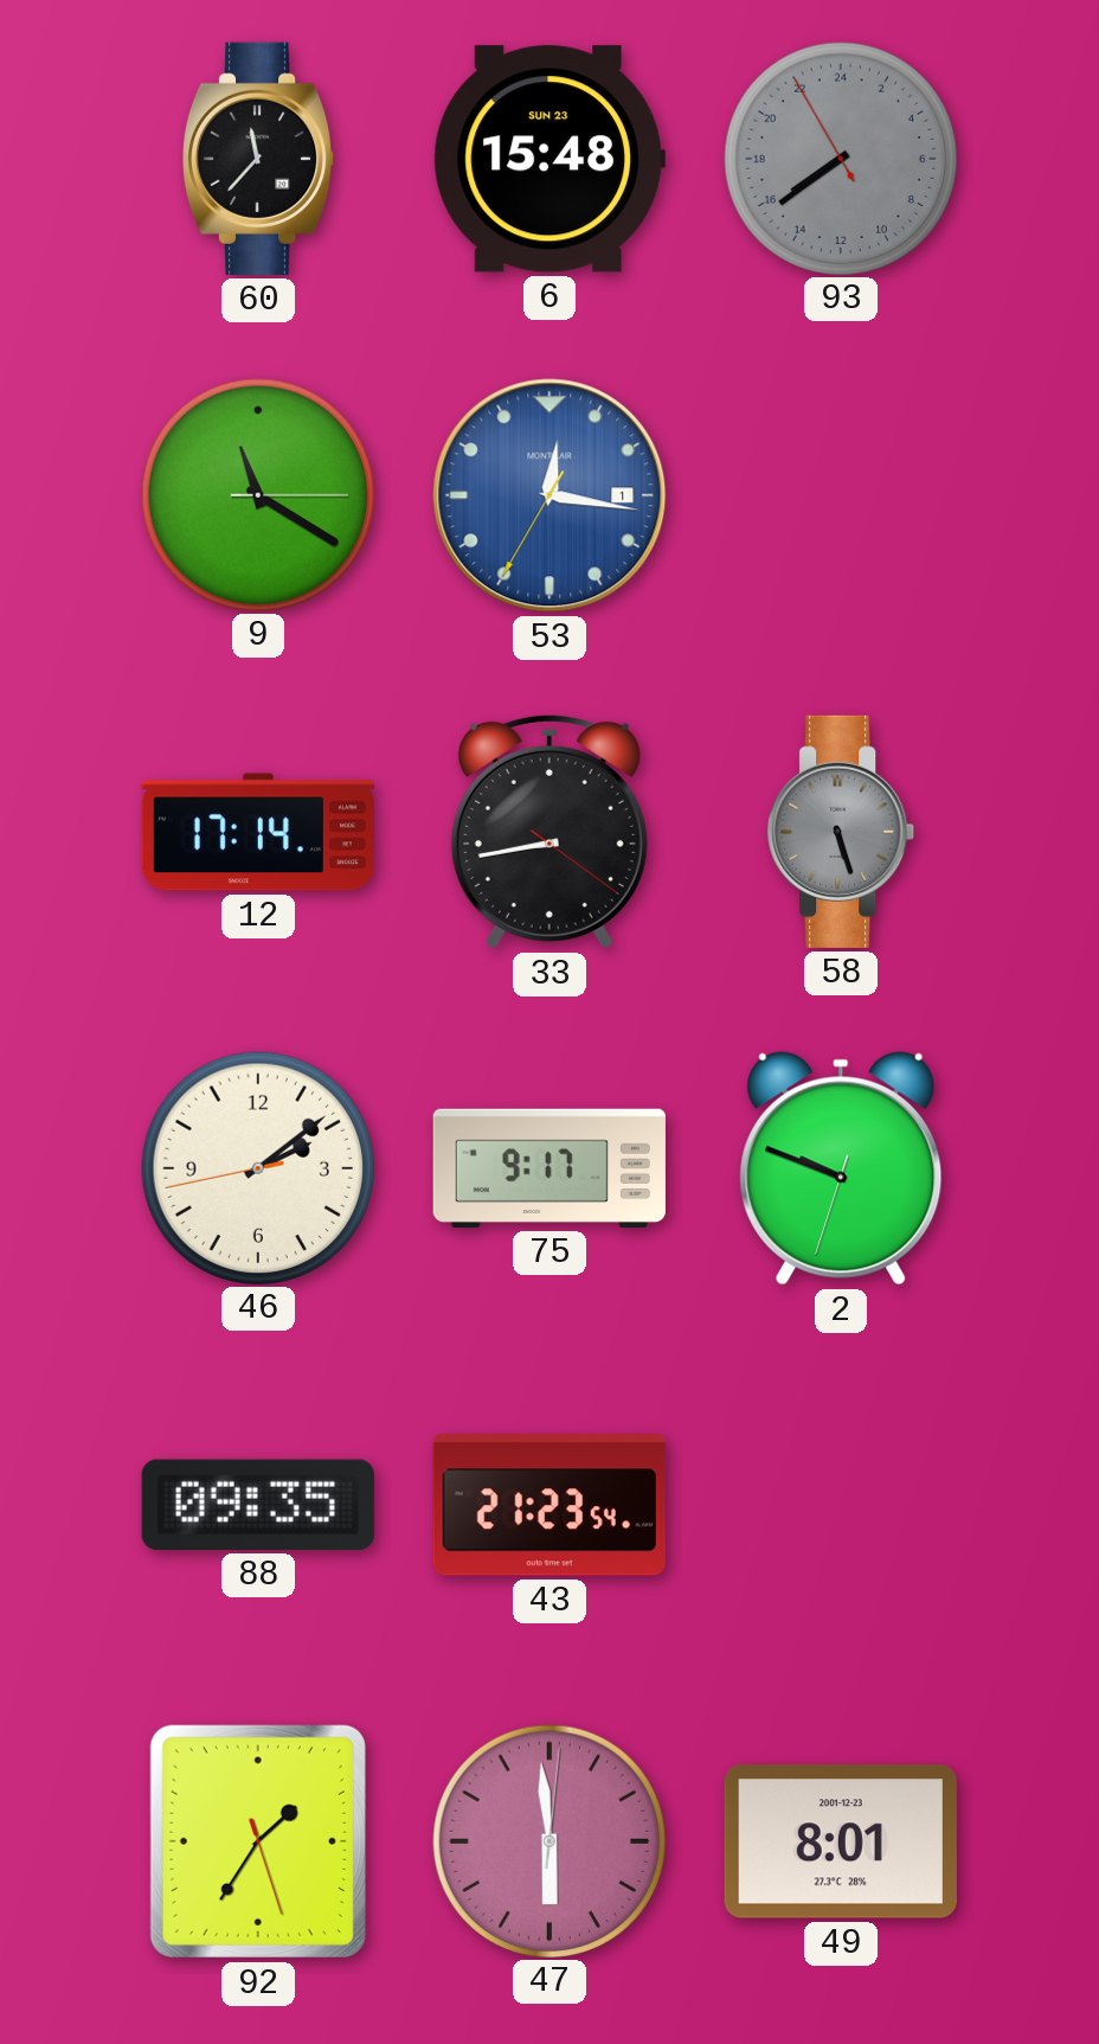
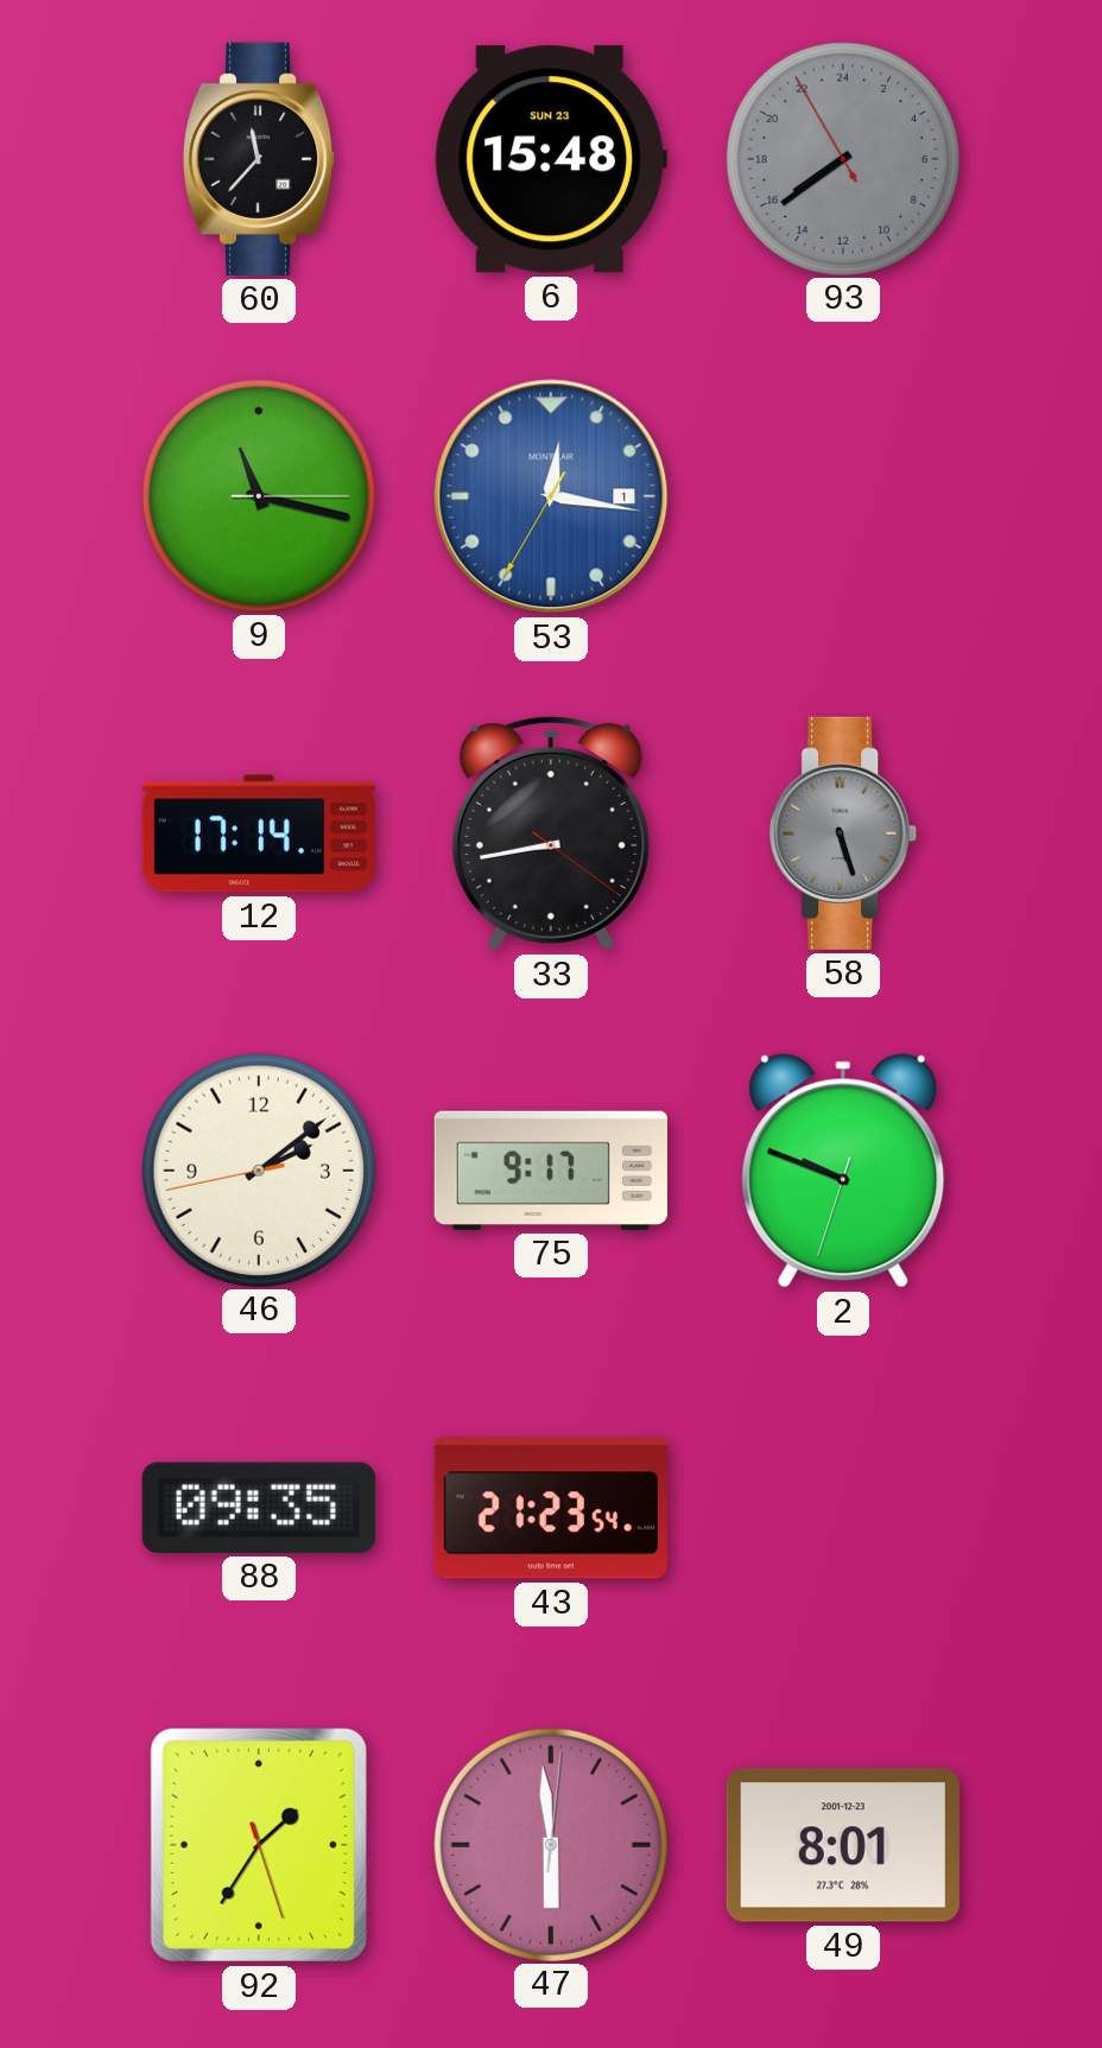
9: 11:20 -> 11:17 (258, 495)
